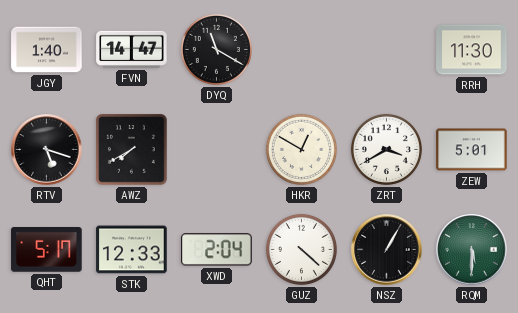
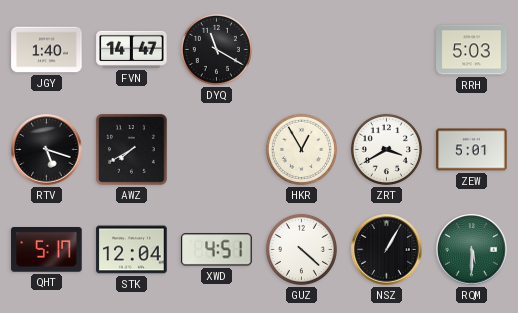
RRH: 11:30 -> 5:03 (472, 50)
HKR: 12:50 -> 12:55 (301, 149)
STK: 12:33 -> 12:04 (132, 250)
XWD: 2:04 -> 4:51 (217, 250)
